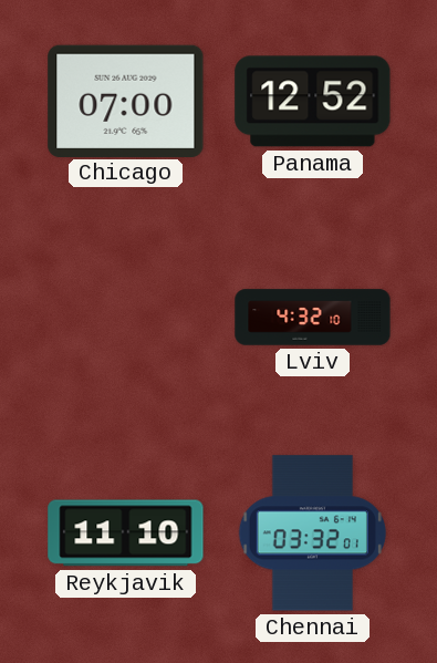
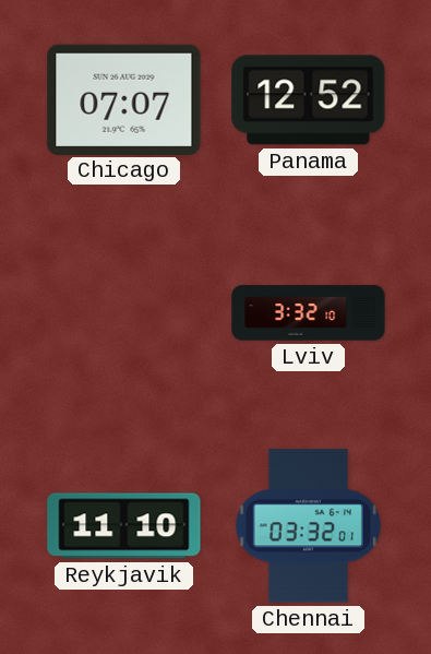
Chicago: 07:00 -> 07:07 (124, 99)
Lviv: 4:32 -> 3:32 (309, 313)
